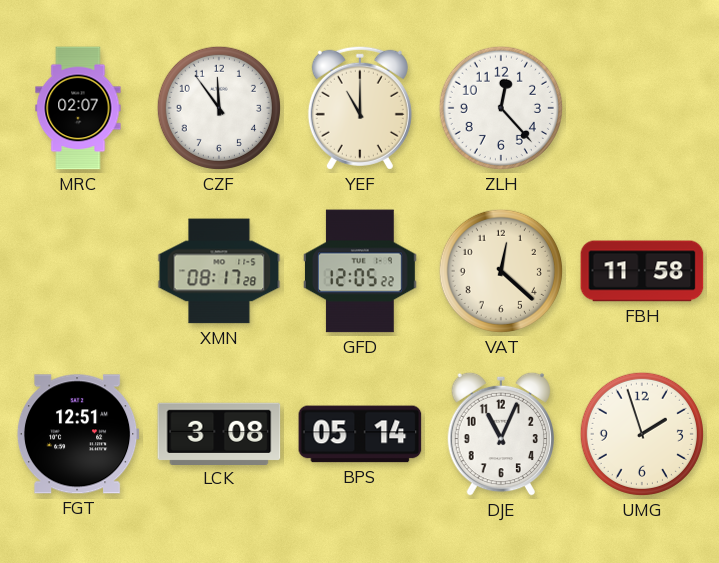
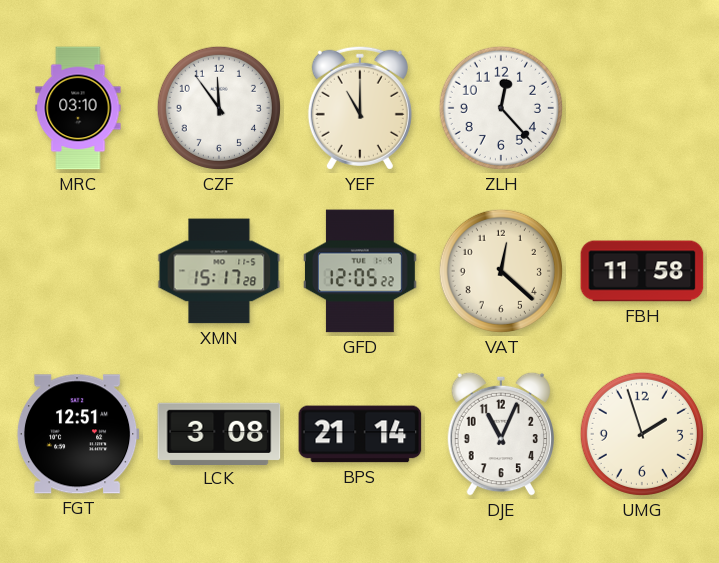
MRC: 02:07 -> 03:10 (78, 108)
XMN: 08:17 -> 15:17 (219, 271)
BPS: 05:14 -> 21:14 (360, 434)
